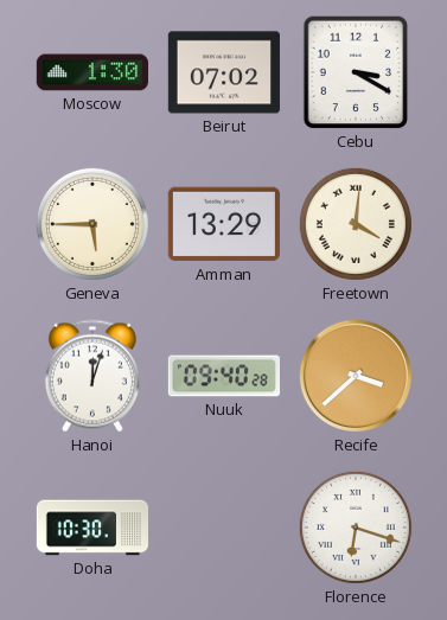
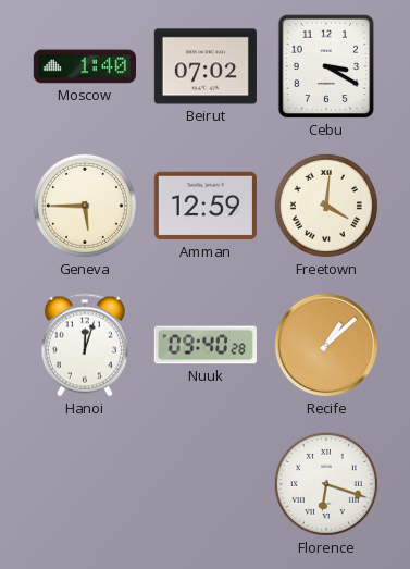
Moscow: 1:30 -> 1:40 (84, 66)
Amman: 13:29 -> 12:59 (206, 206)
Recife: 3:38 -> 1:08 (326, 345)
Doha: 10:30 -> none (91, 528)
